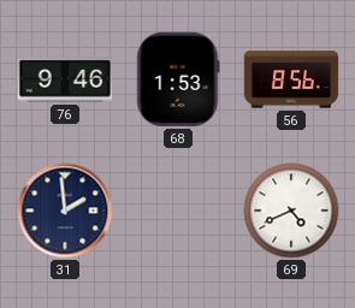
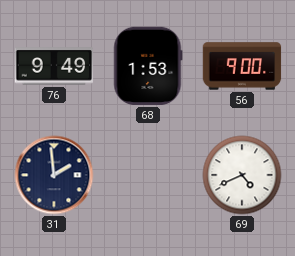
76: 9:46 -> 9:49 (54, 66)
56: 8:56 -> 9:00 (242, 66)
